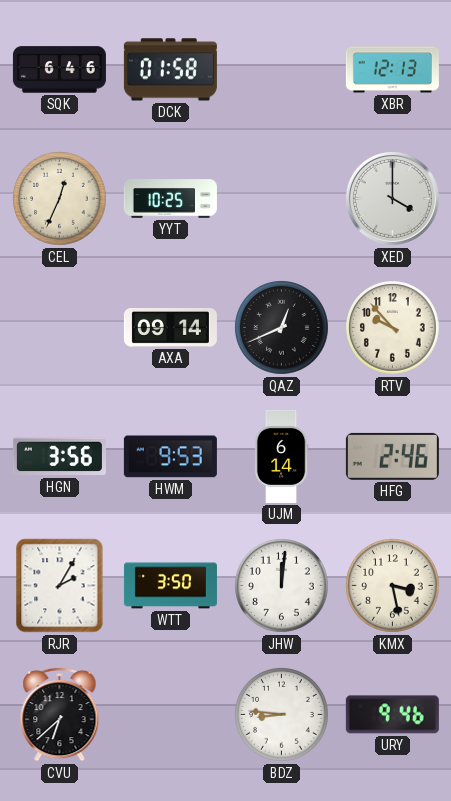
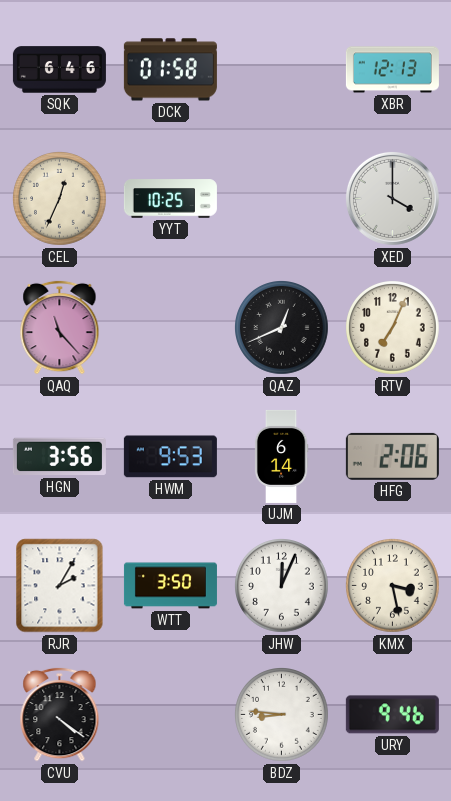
QAQ: none -> 11:23 (60, 327)
AXA: 09:14 -> none (170, 328)
RTV: 9:53 -> 7:04 (393, 328)
HFG: 2:46 -> 2:06 (392, 456)
JHW: 12:01 -> 12:04 (282, 586)
CVU: 6:38 -> 4:21 (60, 714)
